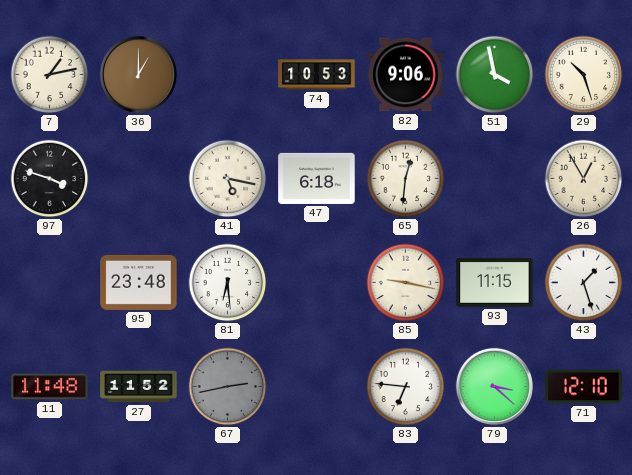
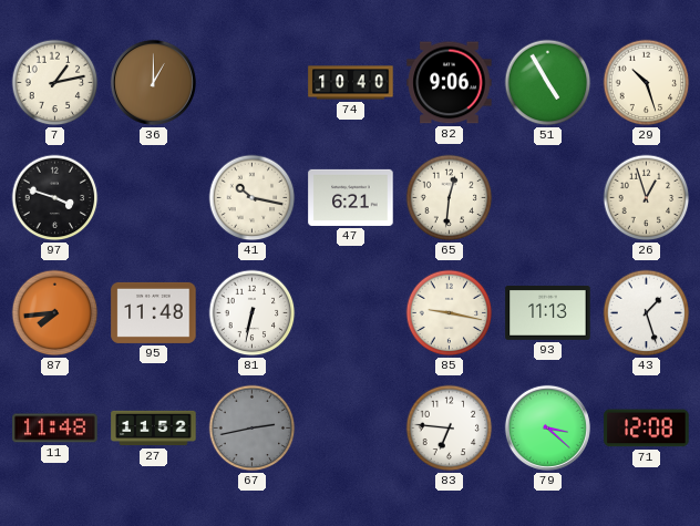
74: 10:53 -> 10:40 (351, 83)
51: 3:58 -> 4:55 (548, 83)
41: 5:17 -> 10:17 (253, 198)
47: 6:18 -> 6:21 (351, 197)
26: 12:55 -> 12:57 (647, 198)
87: none -> 7:44 (55, 313)
95: 23:48 -> 11:48 (154, 312)
81: 6:29 -> 6:32 (253, 313)
93: 11:15 -> 11:13 (548, 313)
71: 12:10 -> 12:08 (647, 429)
